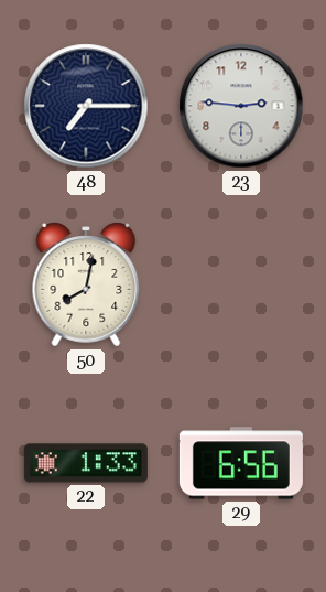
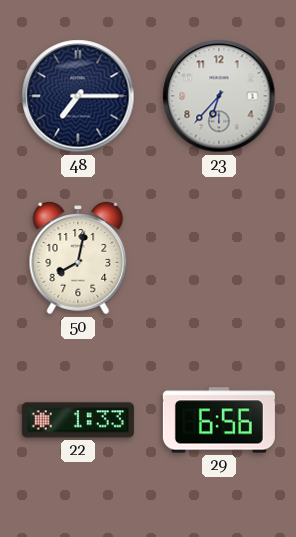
23: 2:46 -> 6:37 (219, 96)
